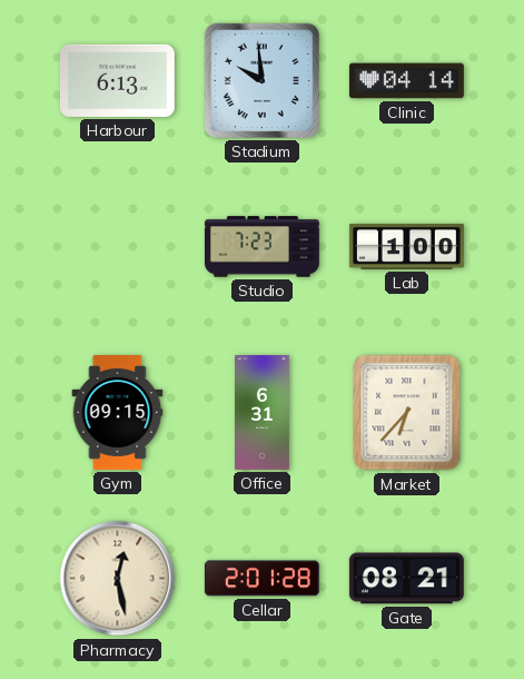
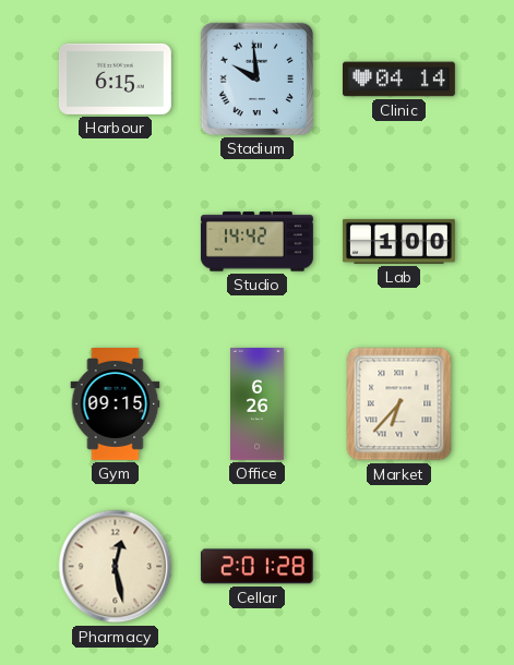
Harbour: 6:13 -> 6:15 (115, 78)
Studio: 7:23 -> 14:42 (256, 242)
Office: 6:31 -> 6:26 (258, 404)
Gate: 08:21 -> none (406, 579)
